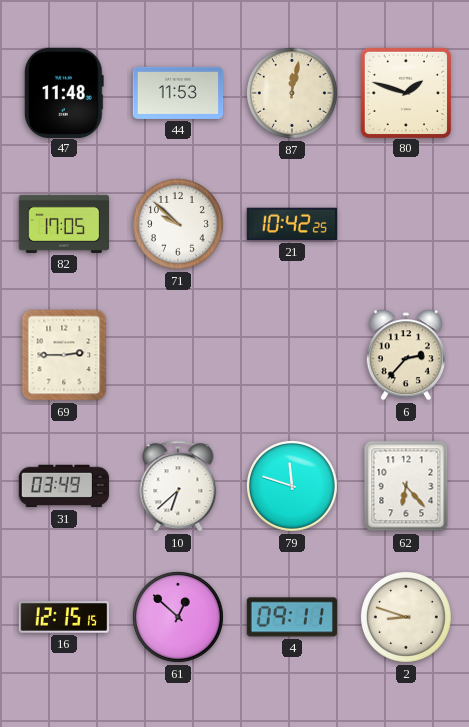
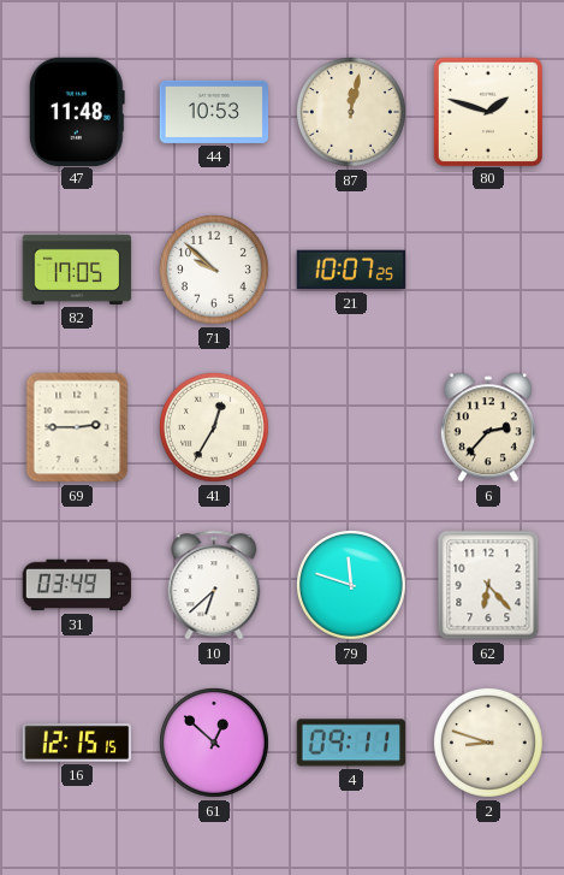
44: 11:53 -> 10:53 (214, 112)
21: 10:42 -> 10:07 (350, 270)
41: none -> 12:35 (214, 427)
